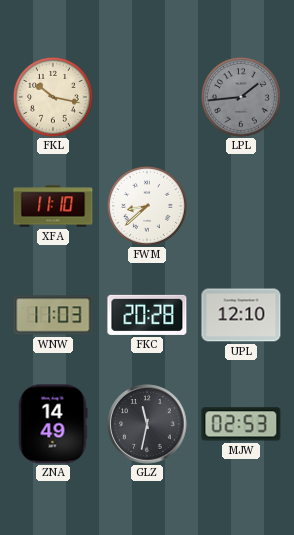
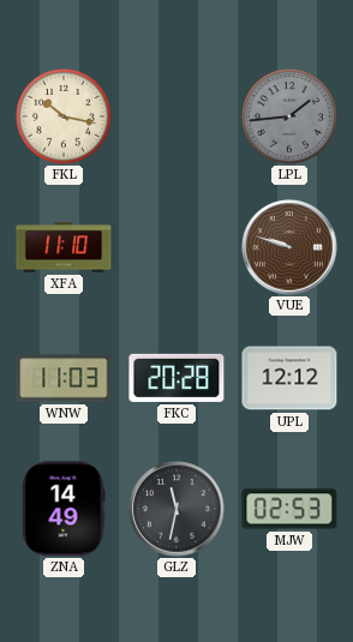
FWM: 8:38 -> none (147, 206)
VUE: none -> 9:48 (289, 247)
UPL: 12:10 -> 12:12 (289, 378)
